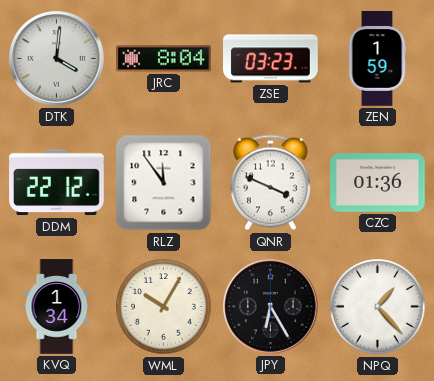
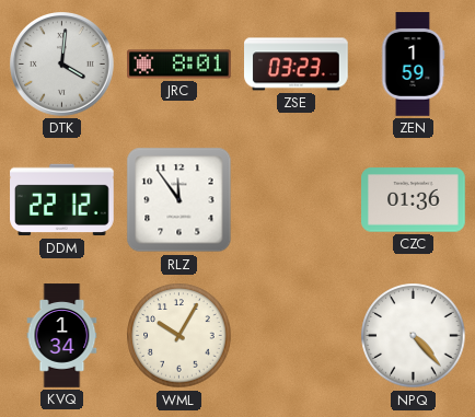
JRC: 8:04 -> 8:01 (179, 65)
QNR: 3:49 -> none (271, 183)
JPY: 6:25 -> none (271, 307)
NPQ: 1:23 -> 4:23 (414, 336)
